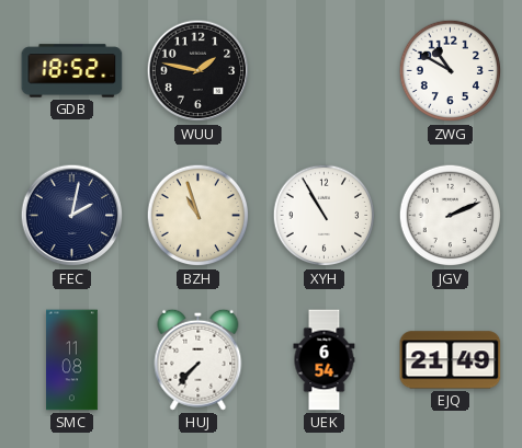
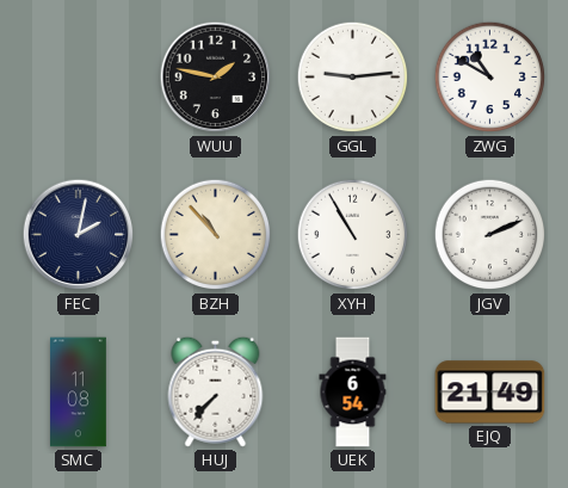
GDB: 18:52 -> none (72, 71)
GGL: none -> 9:14 (353, 78)
BZH: 10:57 -> 10:53 (216, 235)
